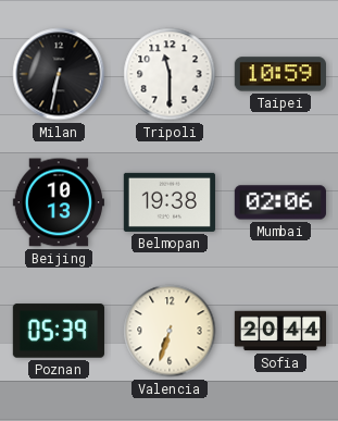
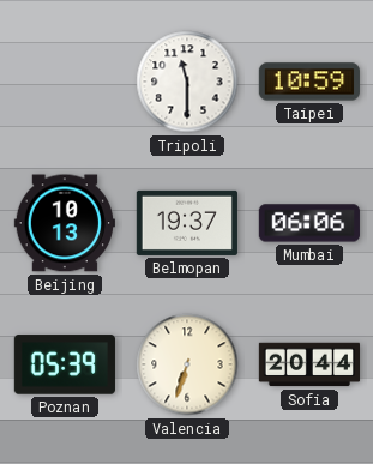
Milan: 6:32 -> none (59, 74)
Belmopan: 19:38 -> 19:37 (187, 223)
Mumbai: 02:06 -> 06:06 (309, 223)
